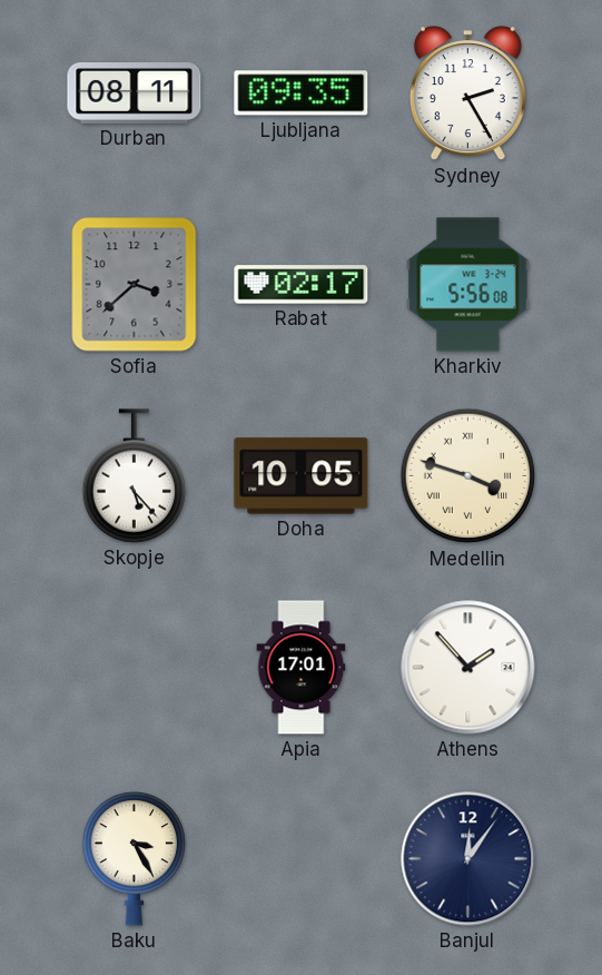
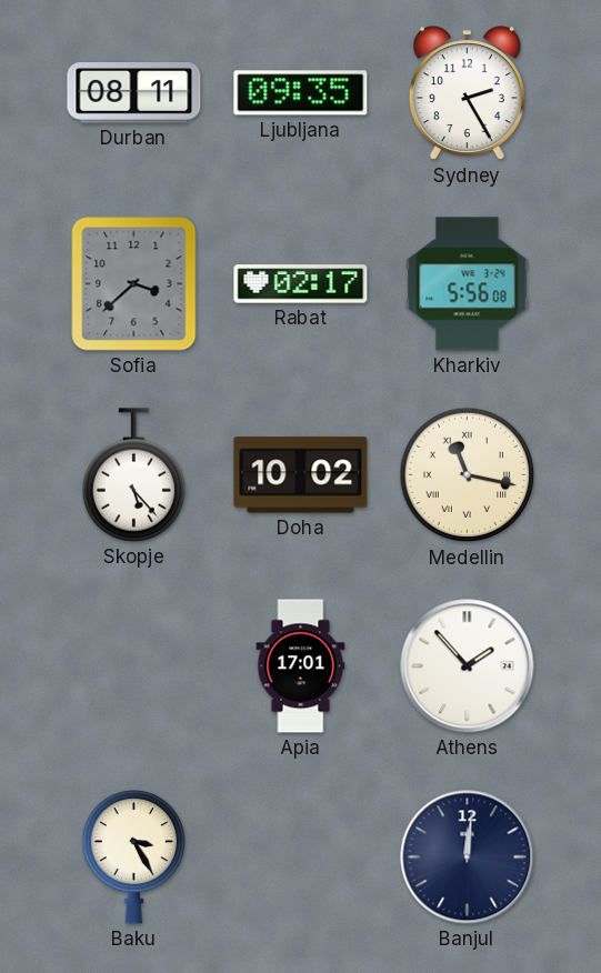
Doha: 10:05 -> 10:02 (301, 475)
Medellin: 3:48 -> 11:17 (468, 475)
Banjul: 12:06 -> 12:01 (468, 857)
